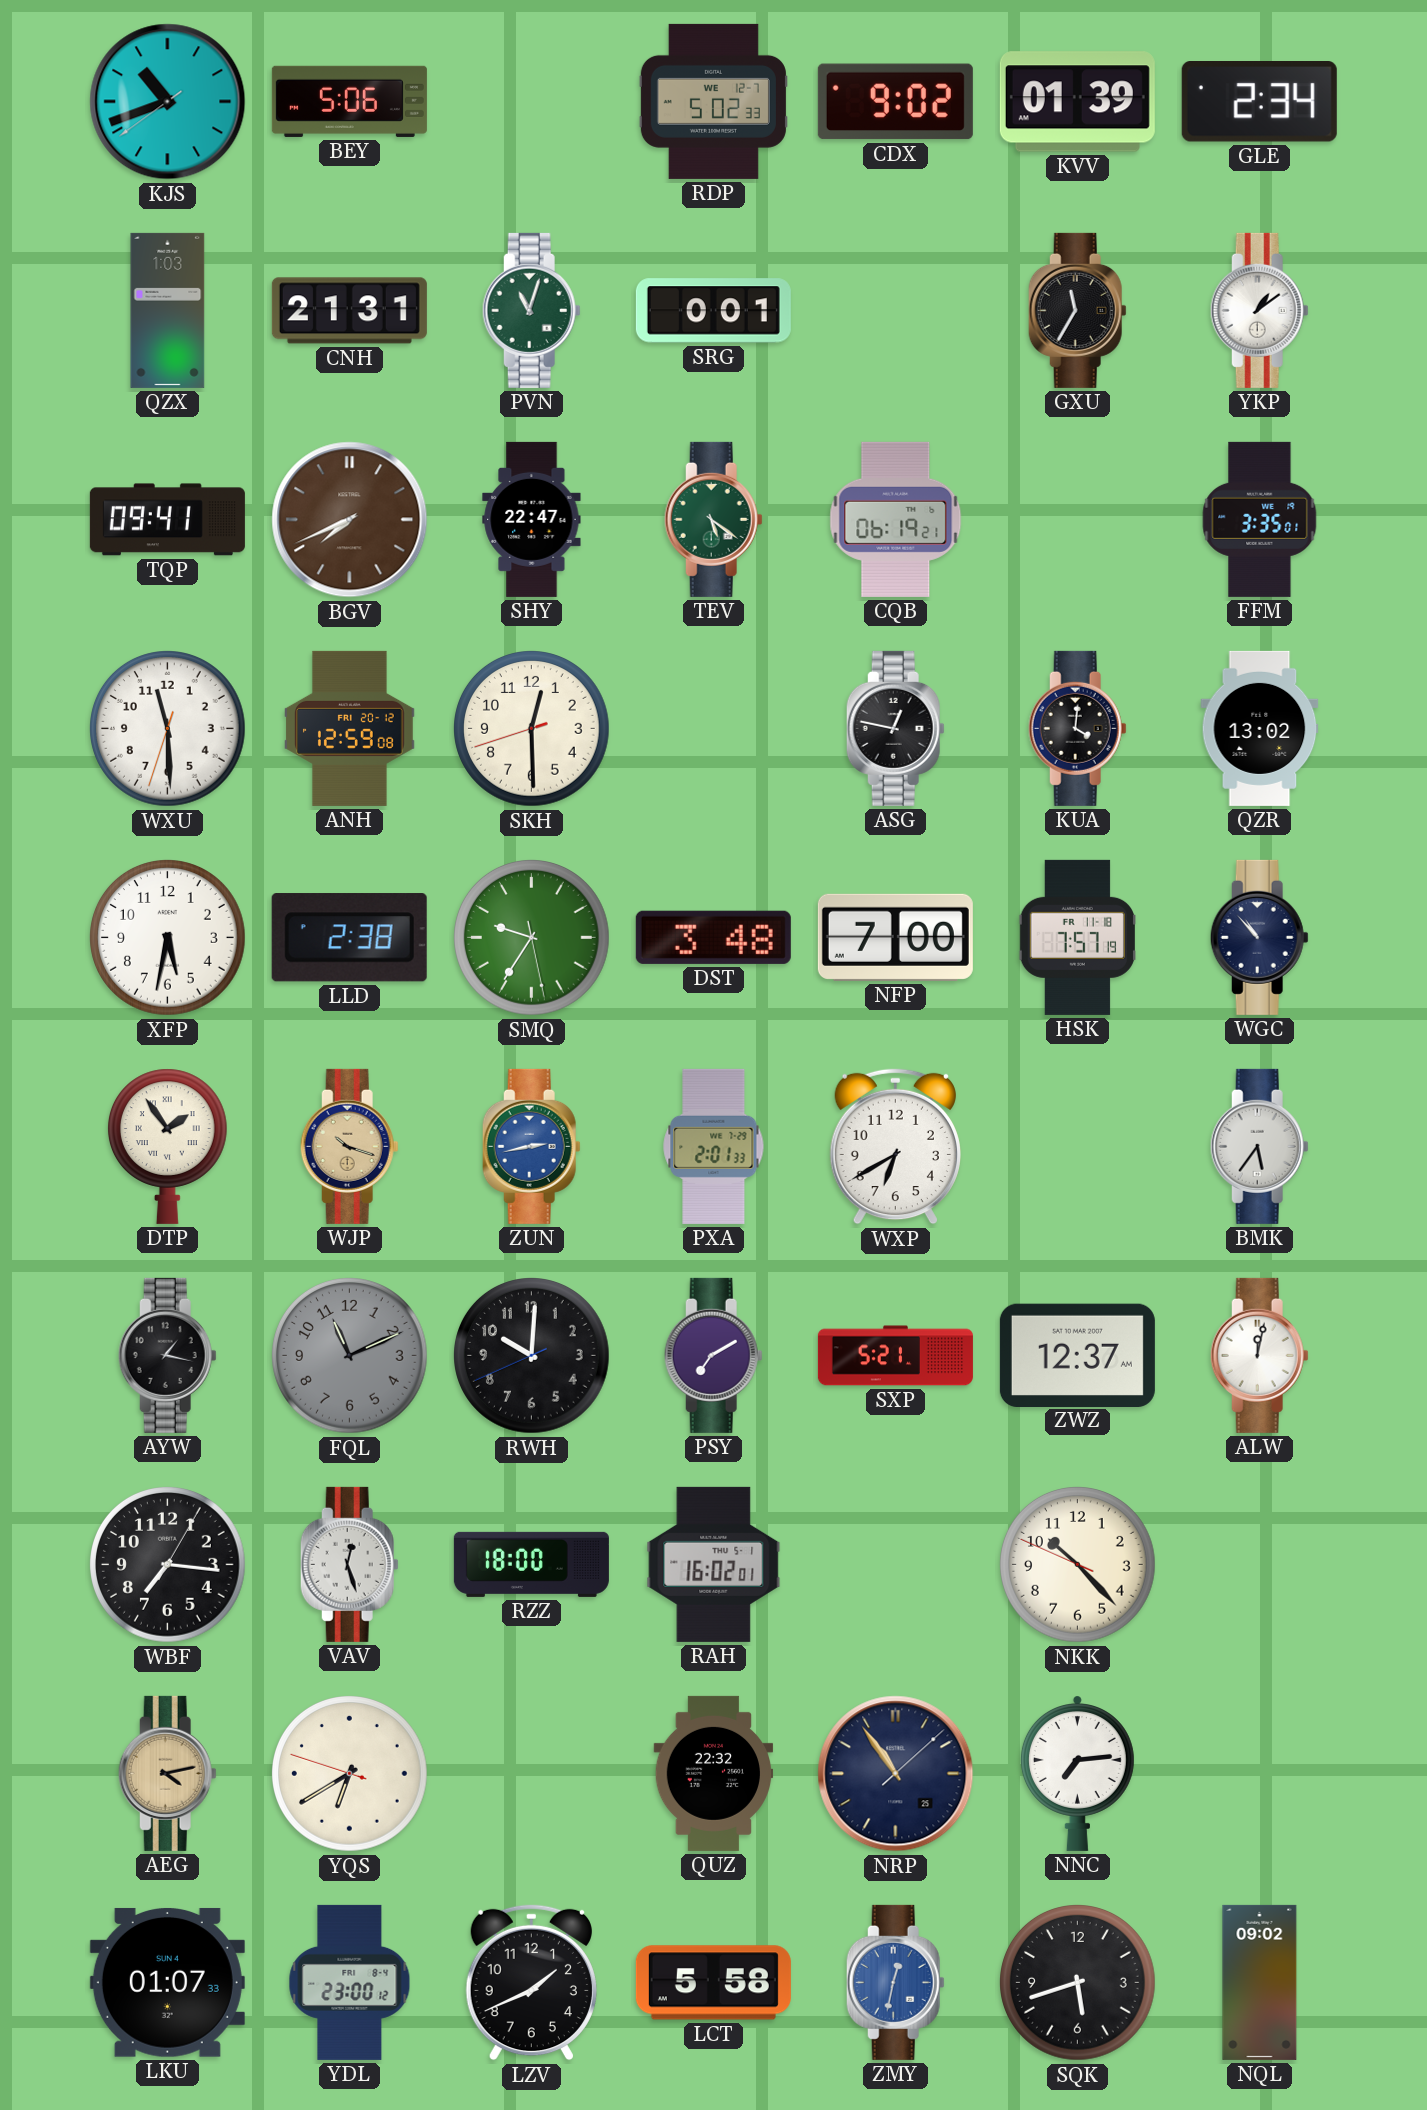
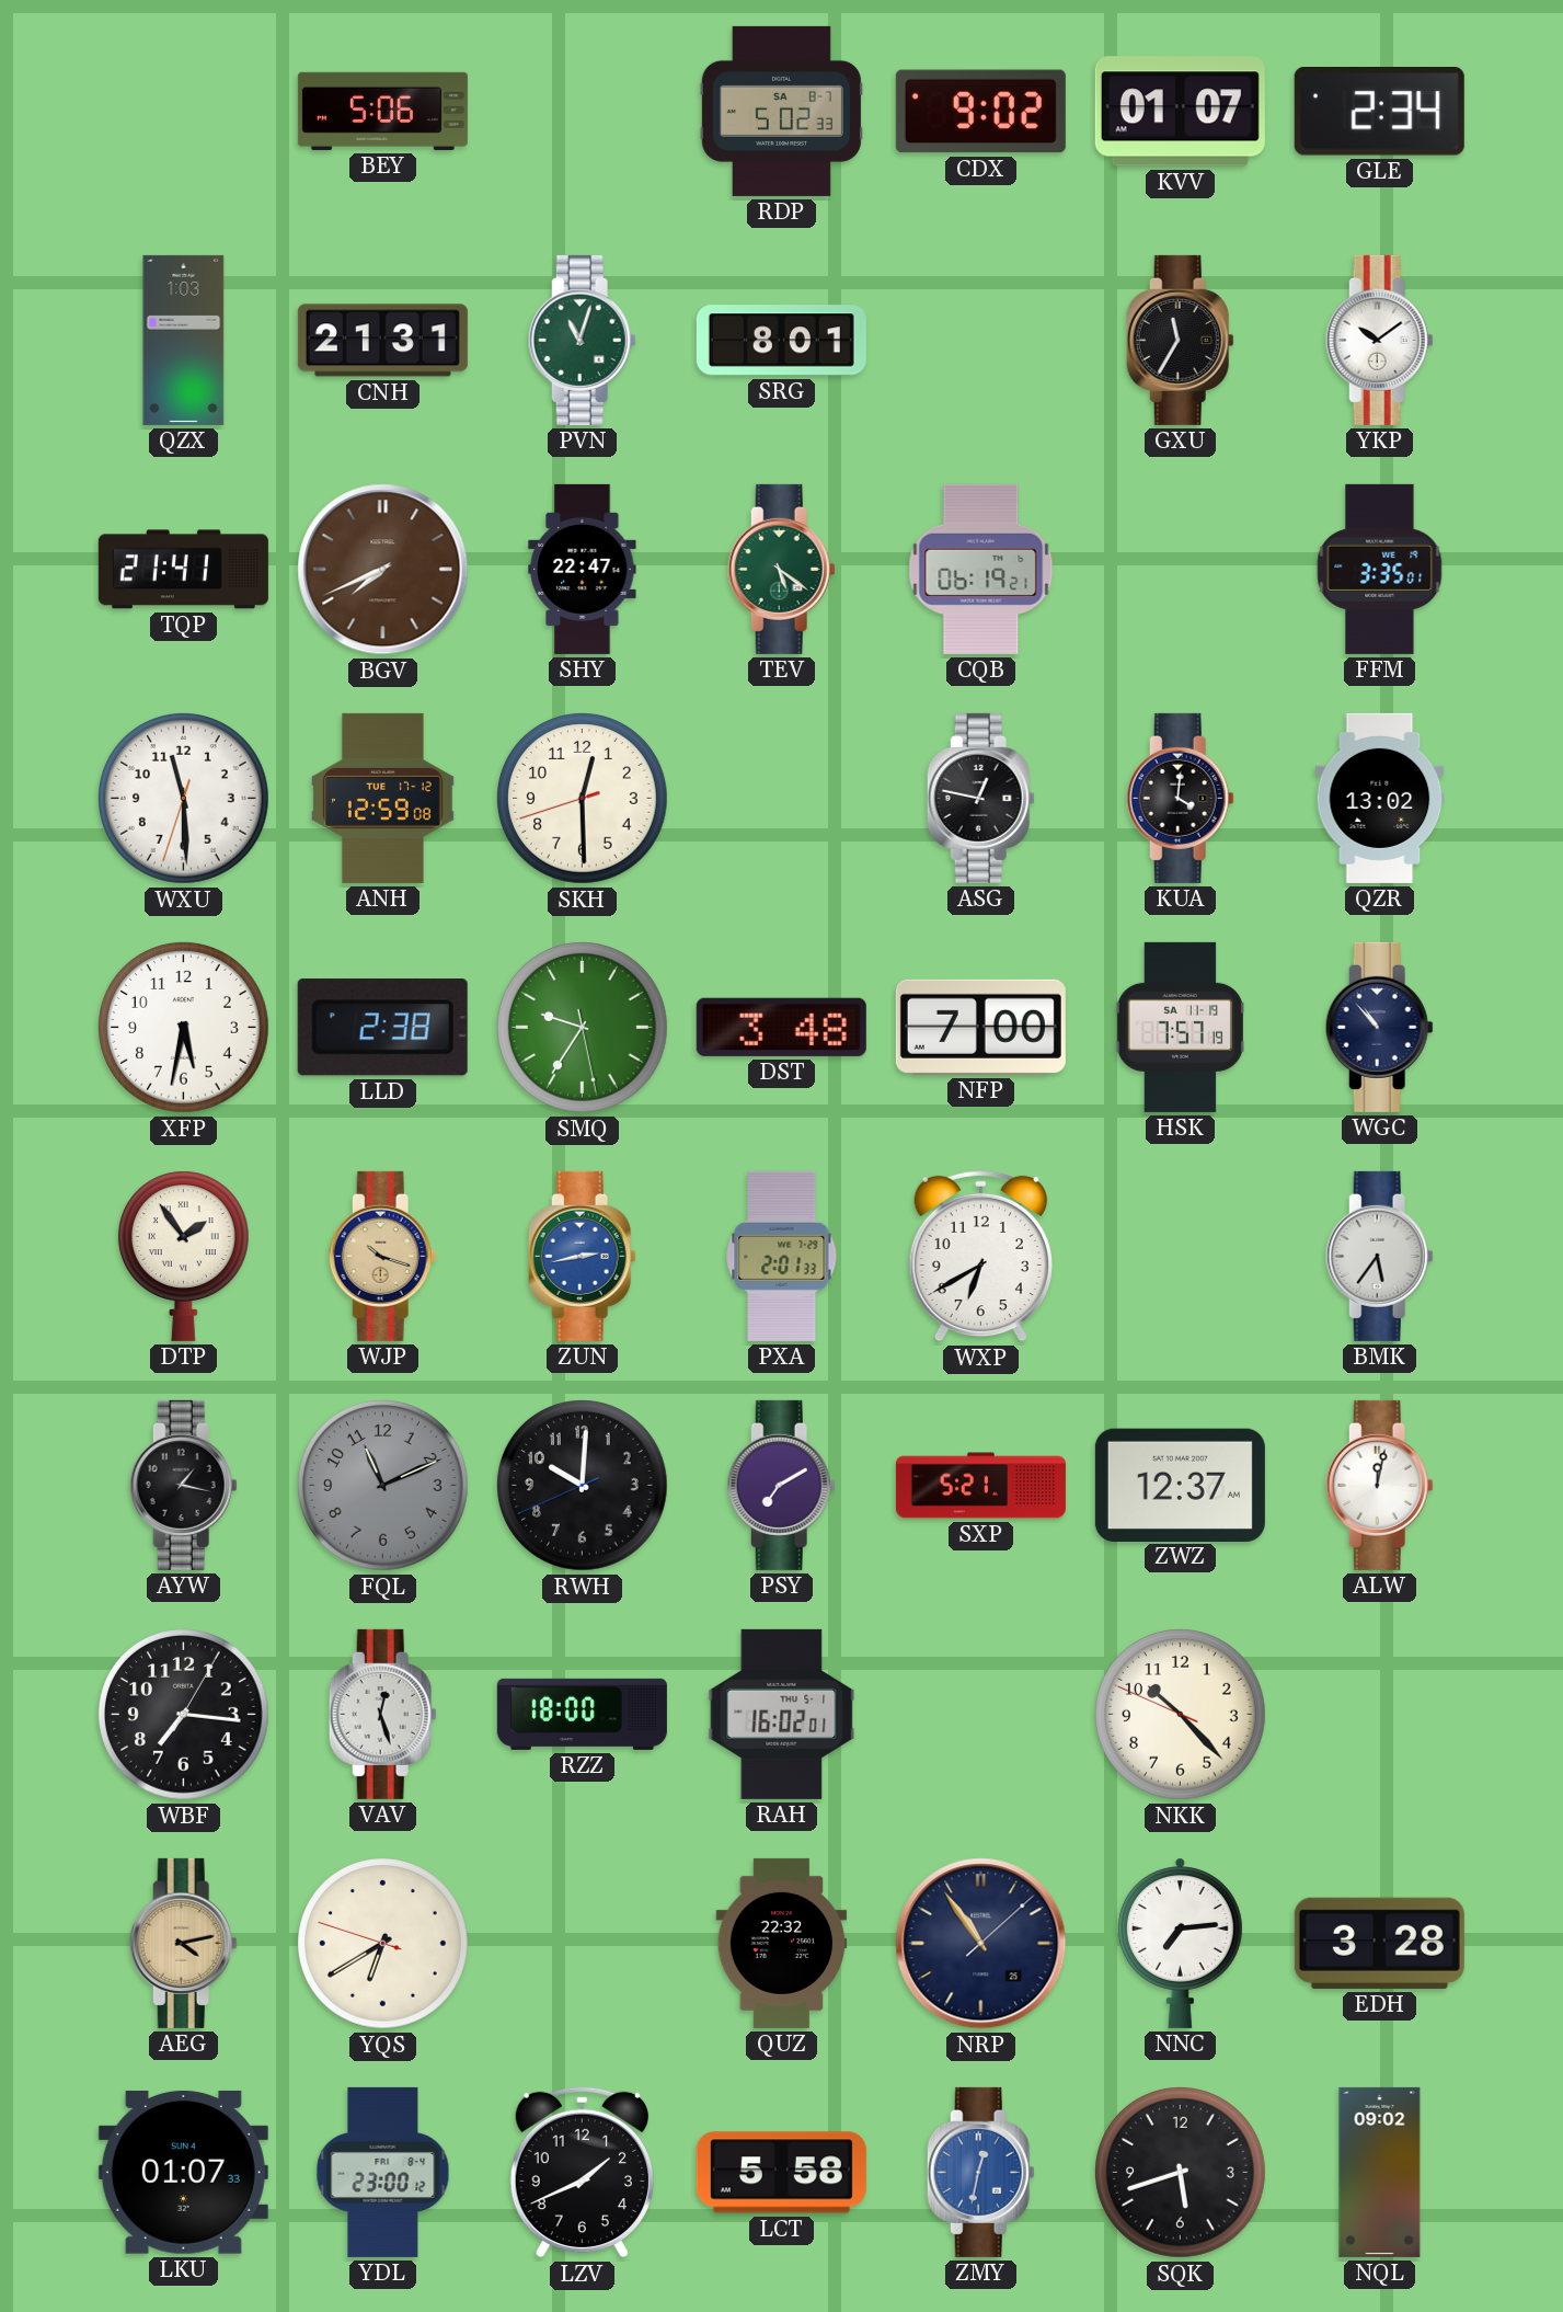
KJS: 10:41 -> none (168, 102)
RDP date: WE 12-7 -> SA 8-7 (781, 111)
KVV: 01:39 -> 01:07 (1180, 112)
SRG: 0:01 -> 8:01 (781, 341)
YKP: 1:09 -> 10:09 (1379, 340)
TQP: 09:41 -> 21:41 (183, 570)
ANH date: FRI 20-12 -> TUE 17-12 (383, 798)
HSK date: FR 11-18 -> SA 11-19 (1180, 1027)
EDH: none -> 3:28 (1379, 1943)
